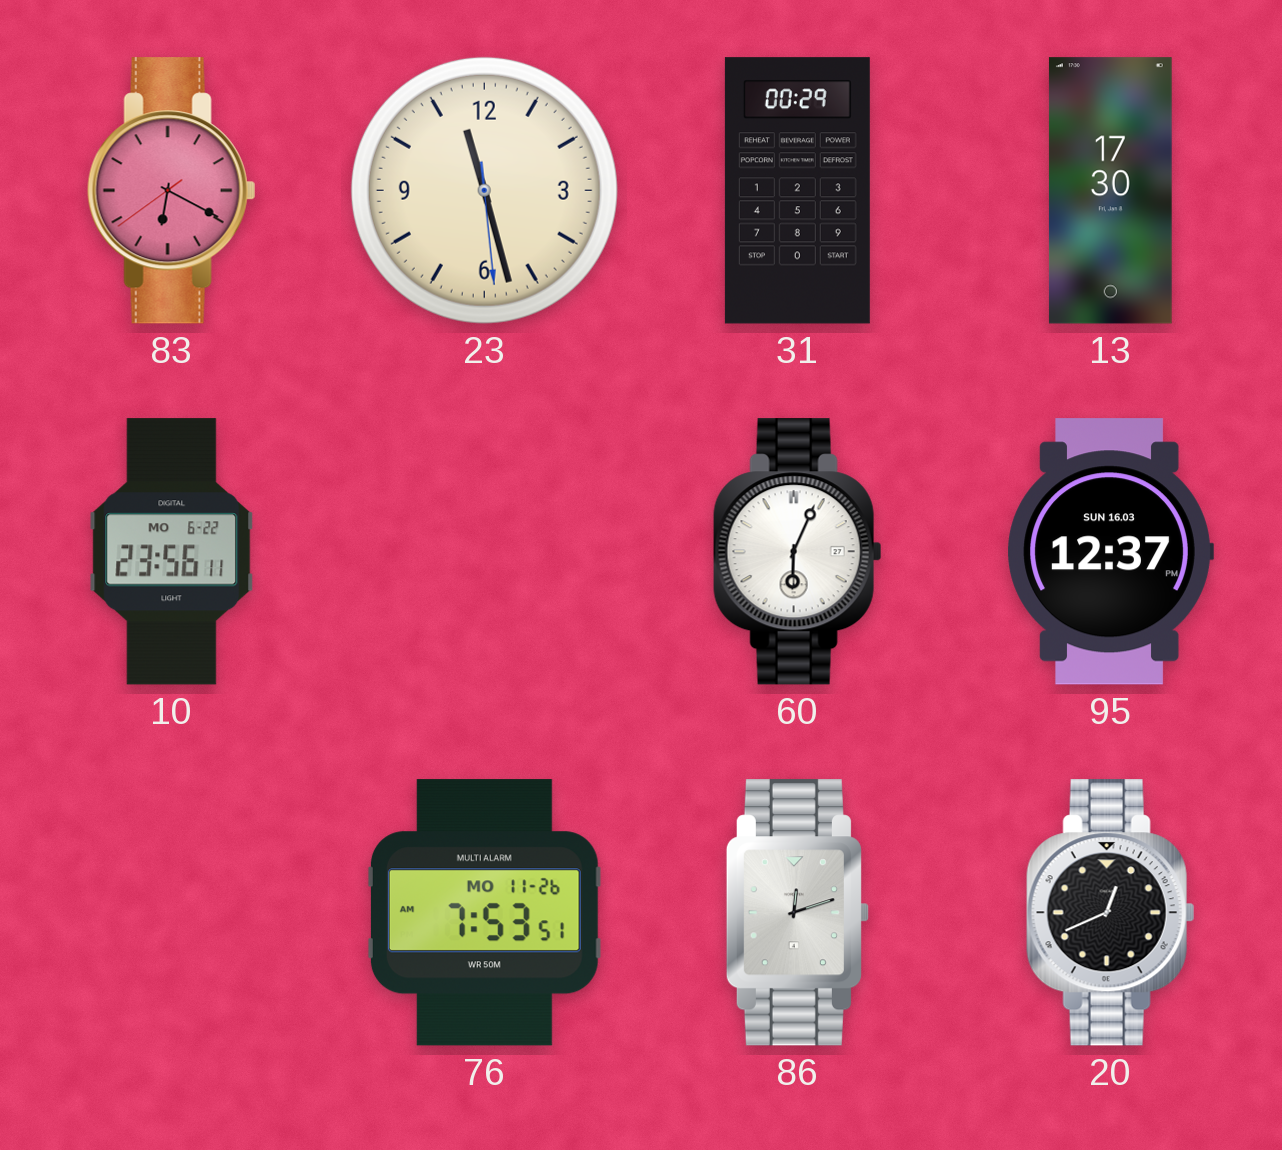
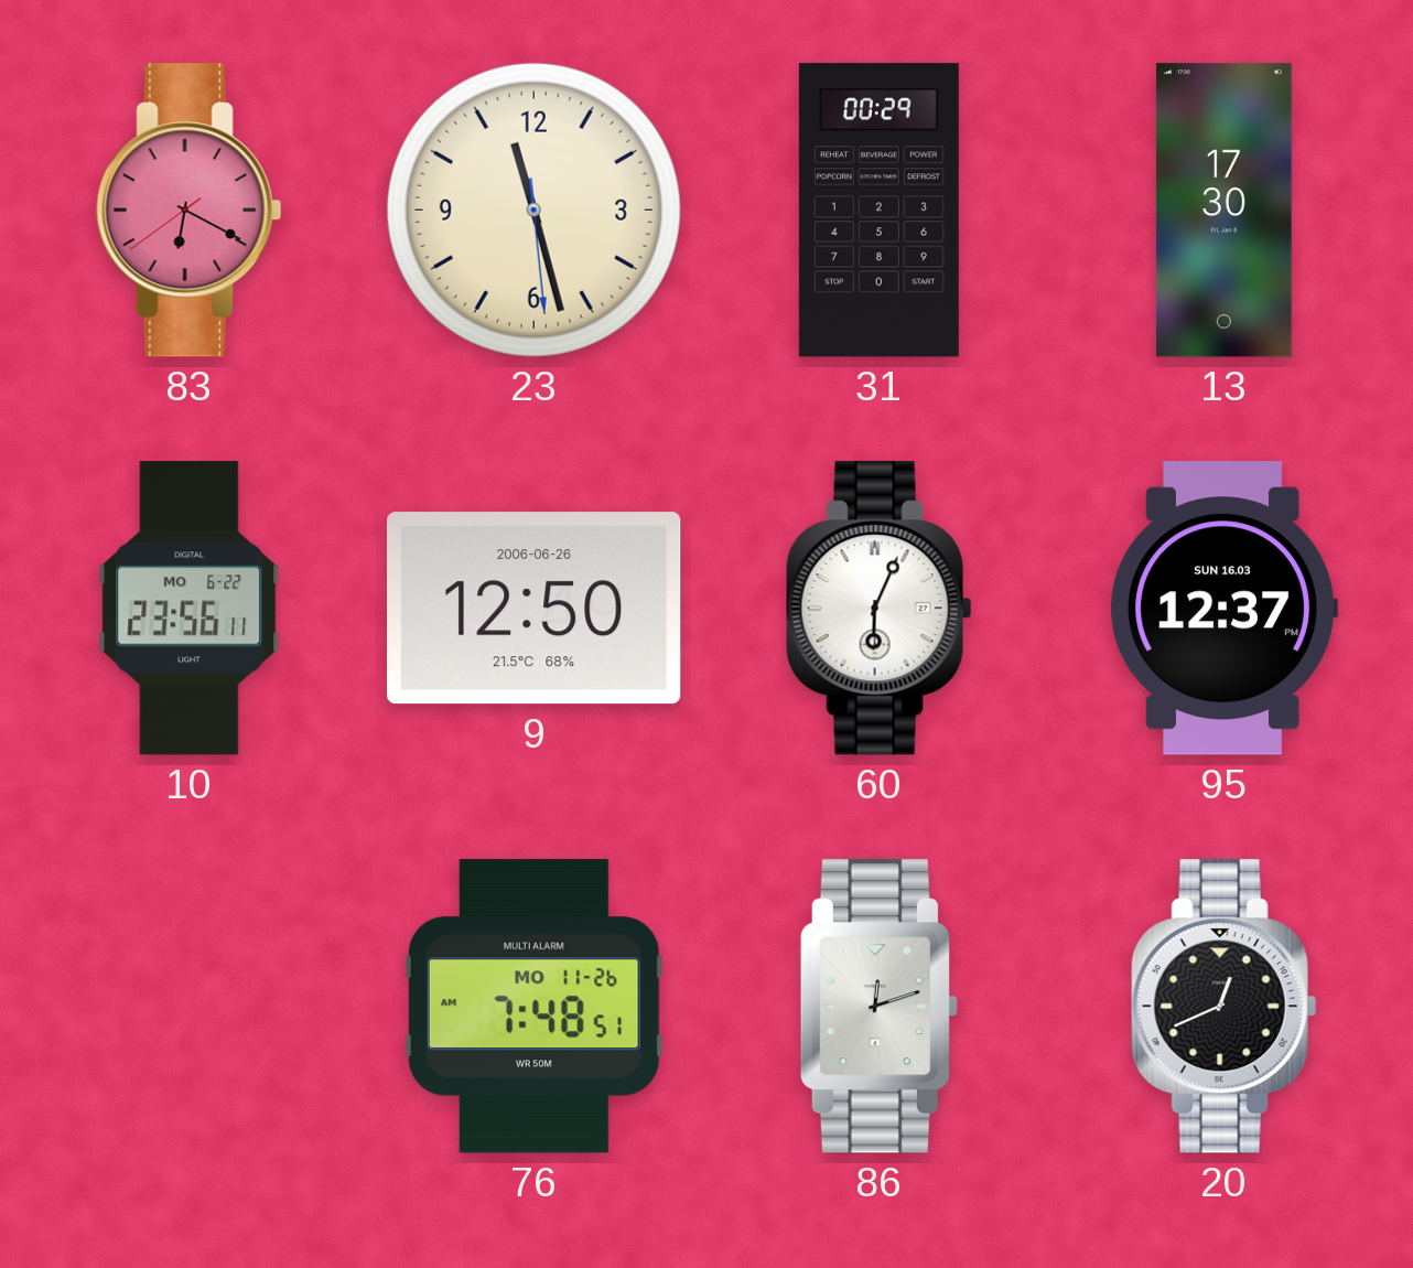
9: none -> 12:50 (535, 609)
76: 7:53 -> 7:48 (533, 1007)
